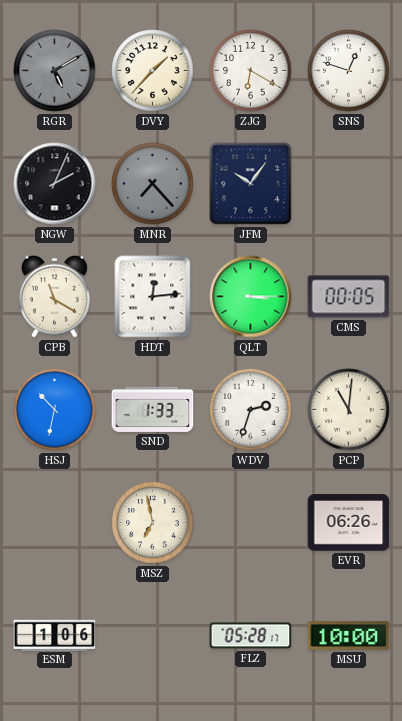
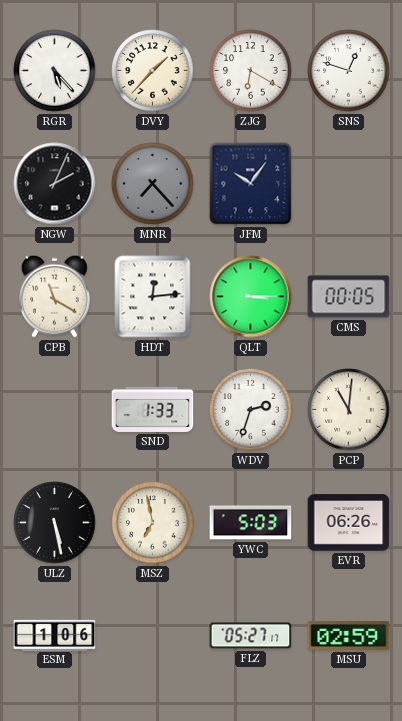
RGR: 5:10 -> 5:23 (55, 71)
RGR dial: grey -> white (55, 71)
HSJ: 10:32 -> none (55, 410)
ULZ: none -> 5:28 (55, 523)
YWC: none -> 5:03 (251, 523)
FLZ: 05:28 -> 05:27 (251, 636)
MSU: 10:00 -> 02:59 (349, 636)
